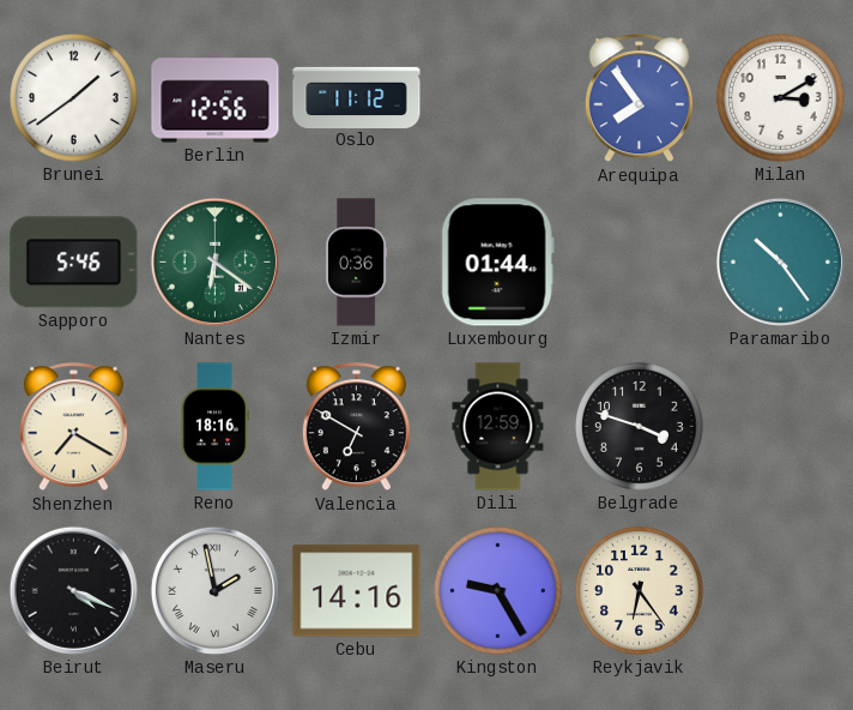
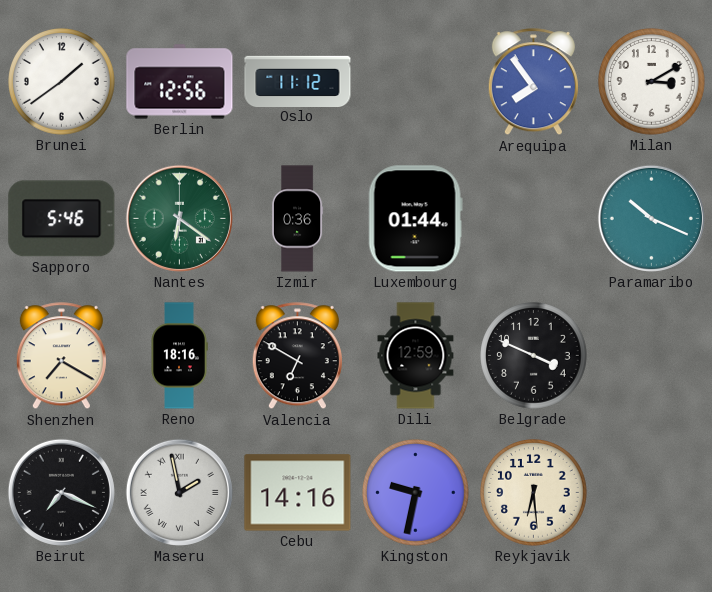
Paramaribo: 10:24 -> 10:19 (651, 218)
Belgrade: 3:48 -> 3:49 (534, 356)
Beirut: 4:19 -> 7:19 (61, 492)
Kingston: 9:25 -> 9:32 (416, 493)
Reykjavik: 6:24 -> 6:29 (534, 493)
